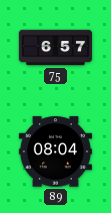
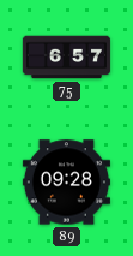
89: 08:04 -> 09:28 (66, 183)
